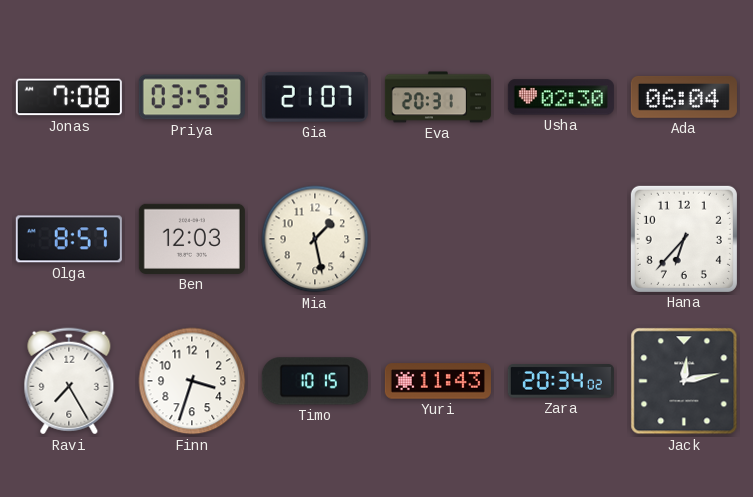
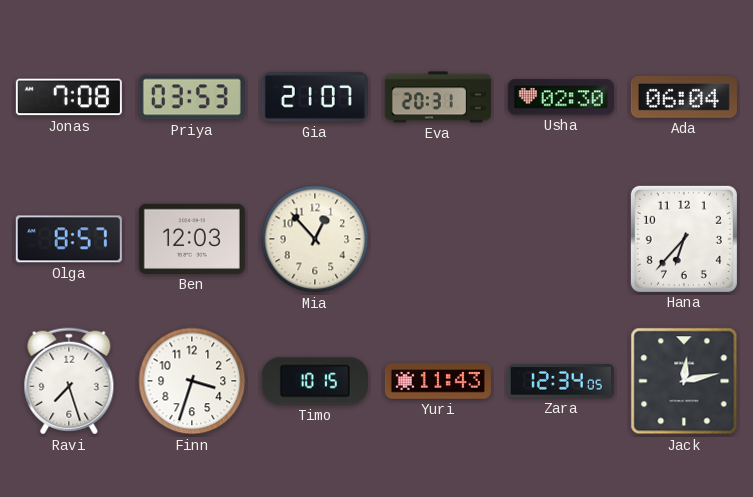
Mia: 1:28 -> 12:53 (315, 239)
Ravi: 7:25 -> 7:27 (69, 381)
Zara: 20:34 -> 12:34 (561, 381)
